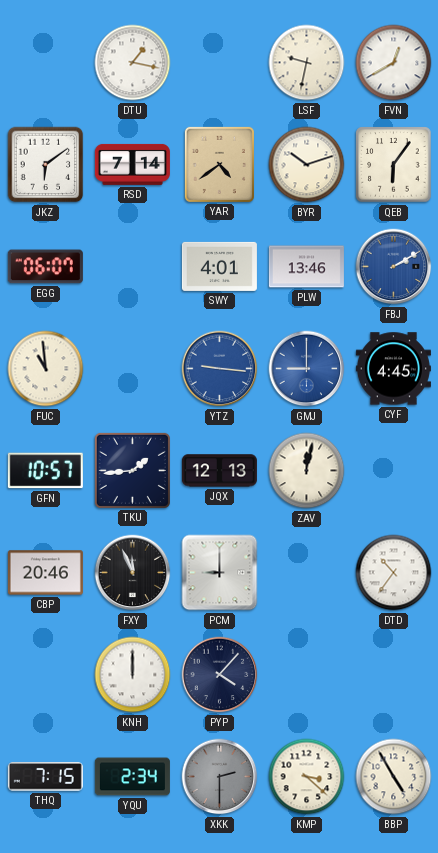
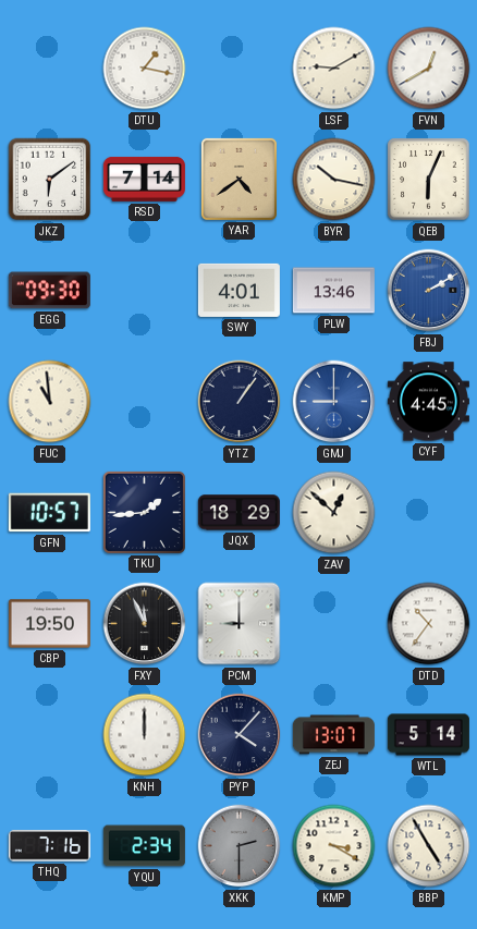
LSF: 9:32 -> 9:10 (334, 69)
BYR: 10:12 -> 10:17 (334, 180)
QEB: 6:06 -> 6:04 (429, 180)
EGG: 06:07 -> 09:30 (49, 291)
YTZ: 9:16 -> 1:06 (240, 402)
YTZ dial: blue -> navy (240, 402)
JQX: 12:13 -> 18:29 (238, 513)
ZAV: 12:02 -> 12:52 (334, 513)
CBP: 20:46 -> 19:50 (49, 624)
ZEJ: none -> 13:07 (333, 735)
WTL: none -> 5:14 (428, 735)
THQ: 7:15 -> 7:16 (49, 846)
KMP: 3:22 -> 3:20 (334, 846)
